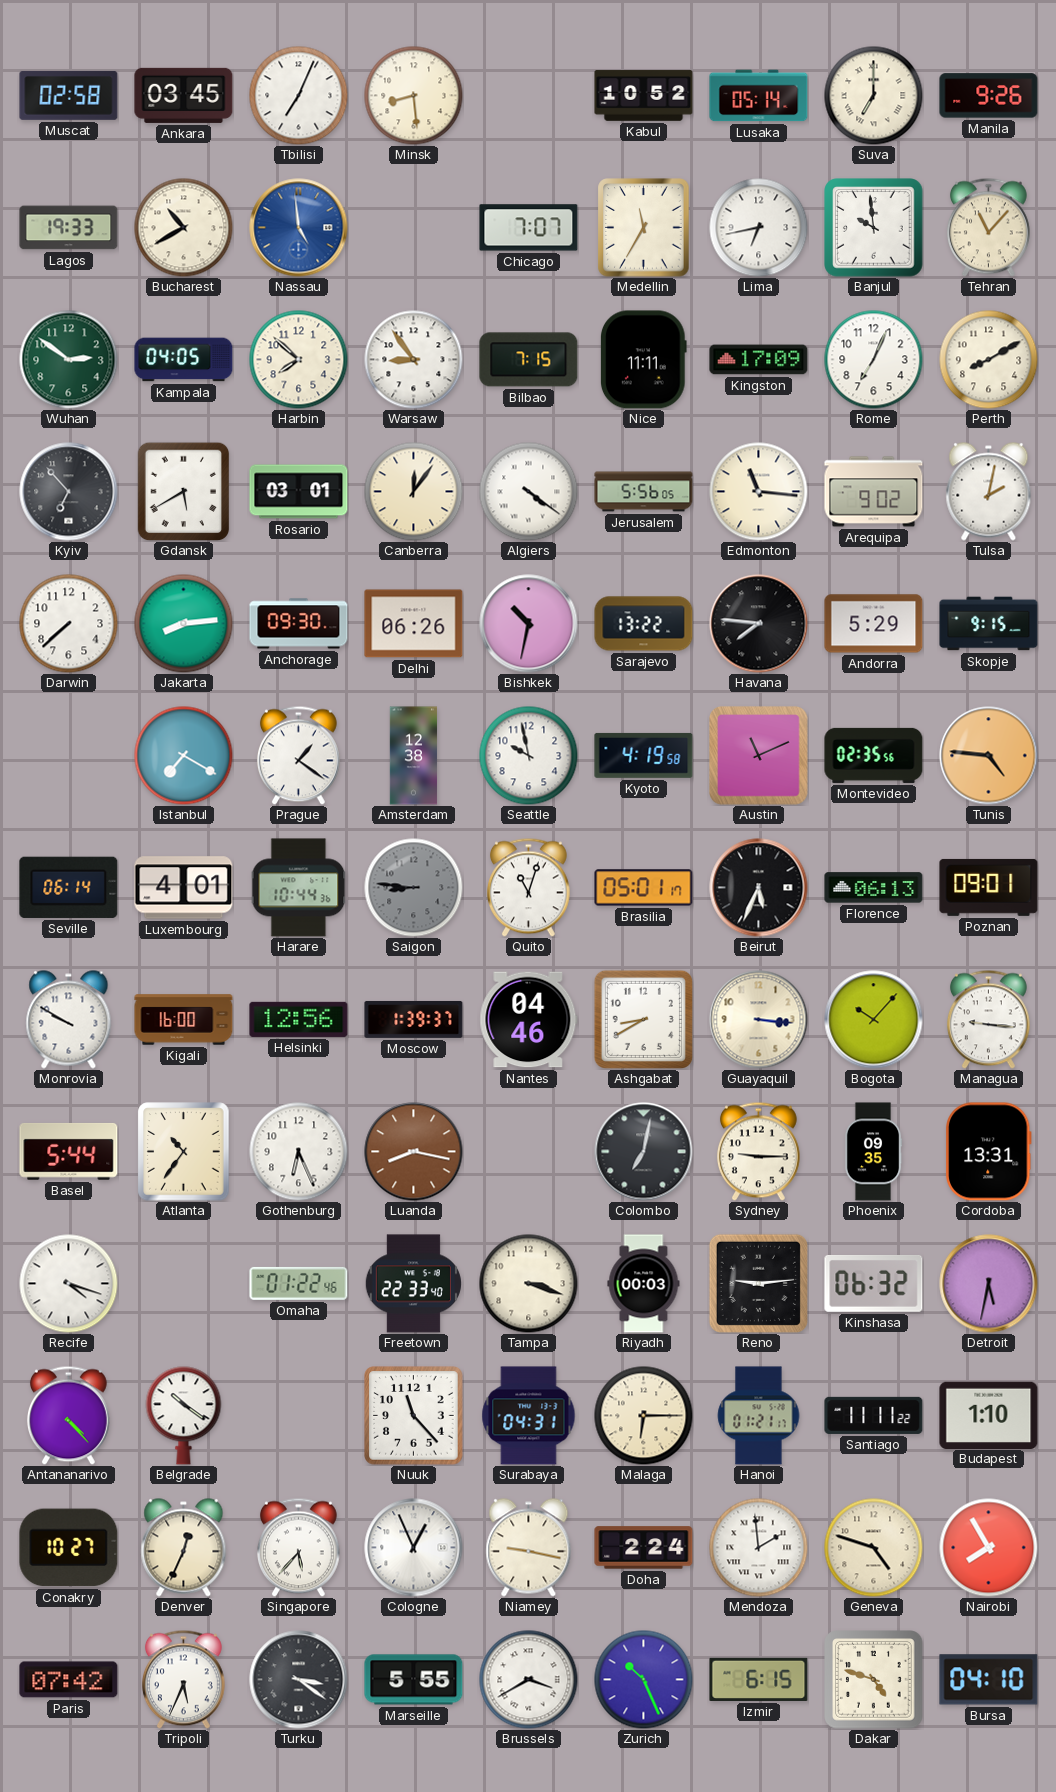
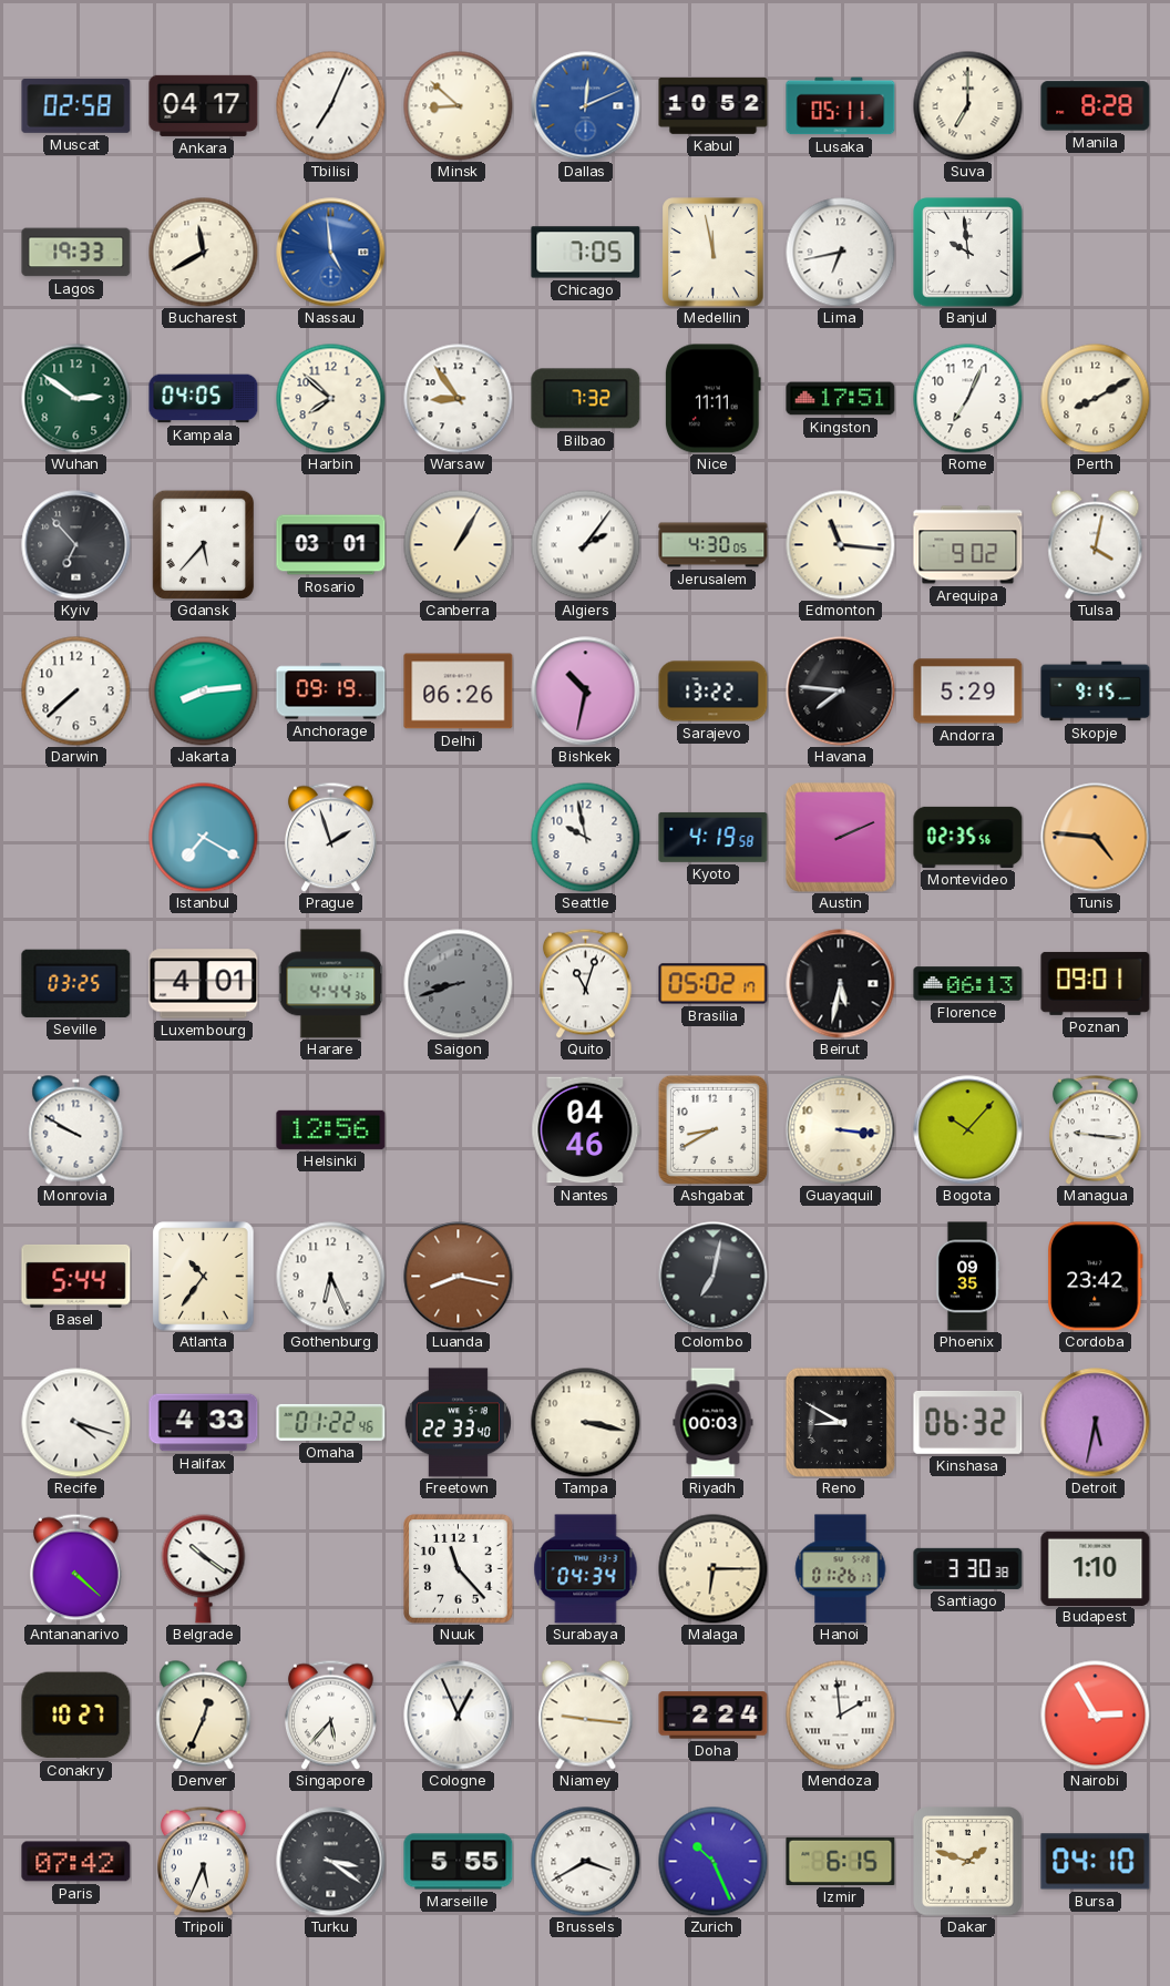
Ankara: 03:45 -> 04:17 (204, 105)
Minsk: 8:29 -> 8:52 (459, 106)
Dallas: none -> 12:11 (586, 106)
Lusaka: 05:14 -> 05:11 (841, 106)
Manila: 9:26 -> 8:28 (1096, 106)
Bucharest: 10:40 -> 11:40 (204, 253)
Chicago: 7:07 -> 7:05 (586, 253)
Medellin: 11:35 -> 11:58 (714, 253)
Tehran: 11:07 -> none (988, 227)
Bilbao: 7:15 -> 7:32 (586, 399)
Kingston: 17:09 -> 17:51 (841, 399)
Gdansk: 5:40 -> 5:37 (204, 544)
Canberra: 12:06 -> 1:05 (459, 545)
Algiers: 4:21 -> 2:06 (586, 545)
Jerusalem: 5:56 -> 4:30 (714, 545)
Tulsa: 2:02 -> 4:02 (1096, 545)
Anchorage: 09:30 -> 09:19 (331, 692)
Prague: 1:21 -> 1:57 (330, 837)
Amsterdam: 12:38 -> none (414, 756)
Austin: 11:11 -> 2:11 (841, 838)
Seville: 06:14 -> 03:25 (76, 983)
Harare: 10:44 -> 4:44 (331, 984)
Saigon: 8:46 -> 8:42 (459, 984)
Brasilia: 05:01 -> 05:02 (714, 984)
Beirut: 5:34 -> 5:32 (841, 984)
Kigali: 16:00 -> none (184, 1020)
Moscow: 1:39 -> none (414, 1019)
Sydney: 9:15 -> none (758, 1151)
Cordoba: 13:31 -> 23:42 (1096, 1277)
Halifax: none -> 4:33 (204, 1423)
Tampa: 3:18 -> 3:17 (586, 1423)
Reno: 9:14 -> 8:50 (840, 1422)
Antananarivo: 4:23 -> 4:22 (75, 1568)
Surabaya: 04:31 -> 04:34 (586, 1569)
Hanoi: 01:21 -> 01:26 (841, 1569)
Santiago: 11:11 -> 3:30 (968, 1568)
Niamey: 9:17 -> 9:16 (586, 1716)
Geneva: 4:48 -> none (874, 1548)
Nairobi: 7:55 -> 2:55 (1096, 1716)
Dakar: 4:48 -> 1:48 (968, 1862)
